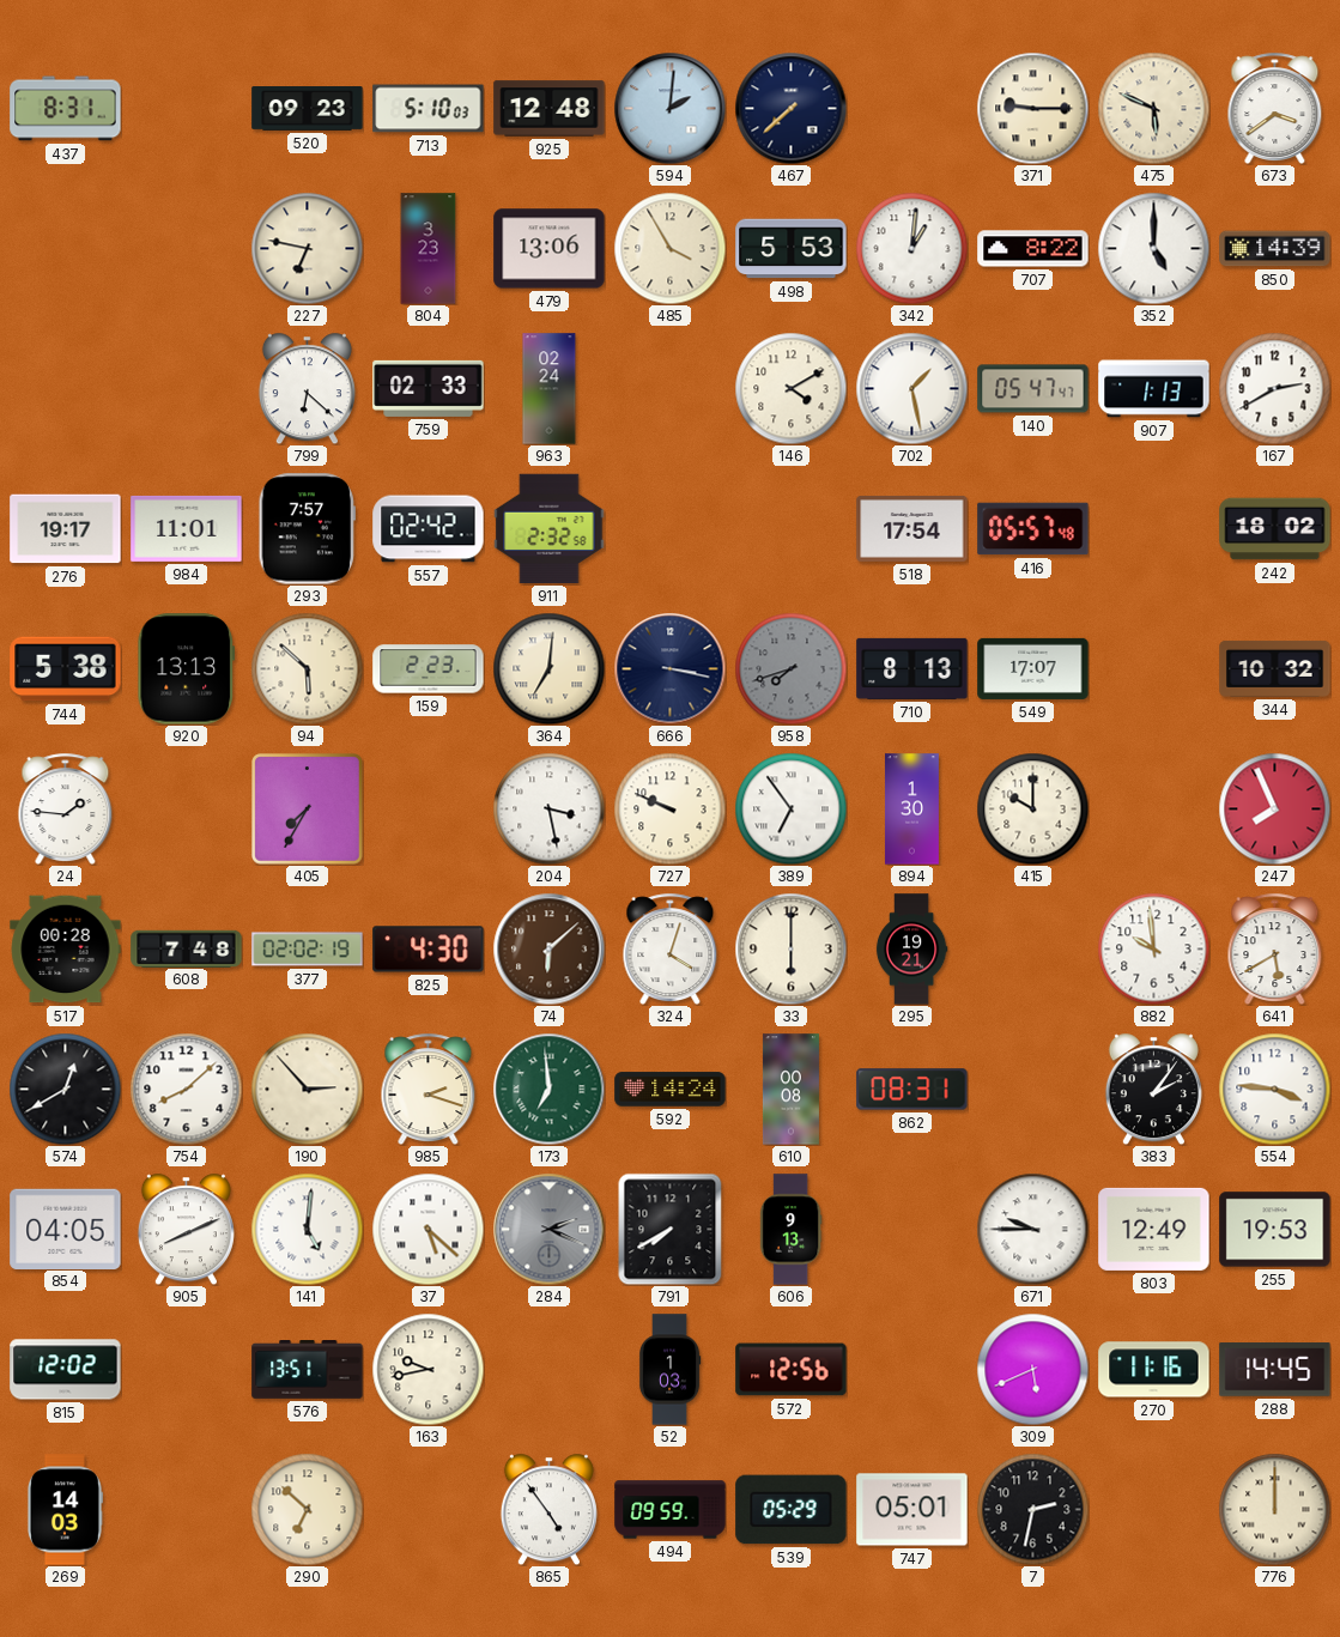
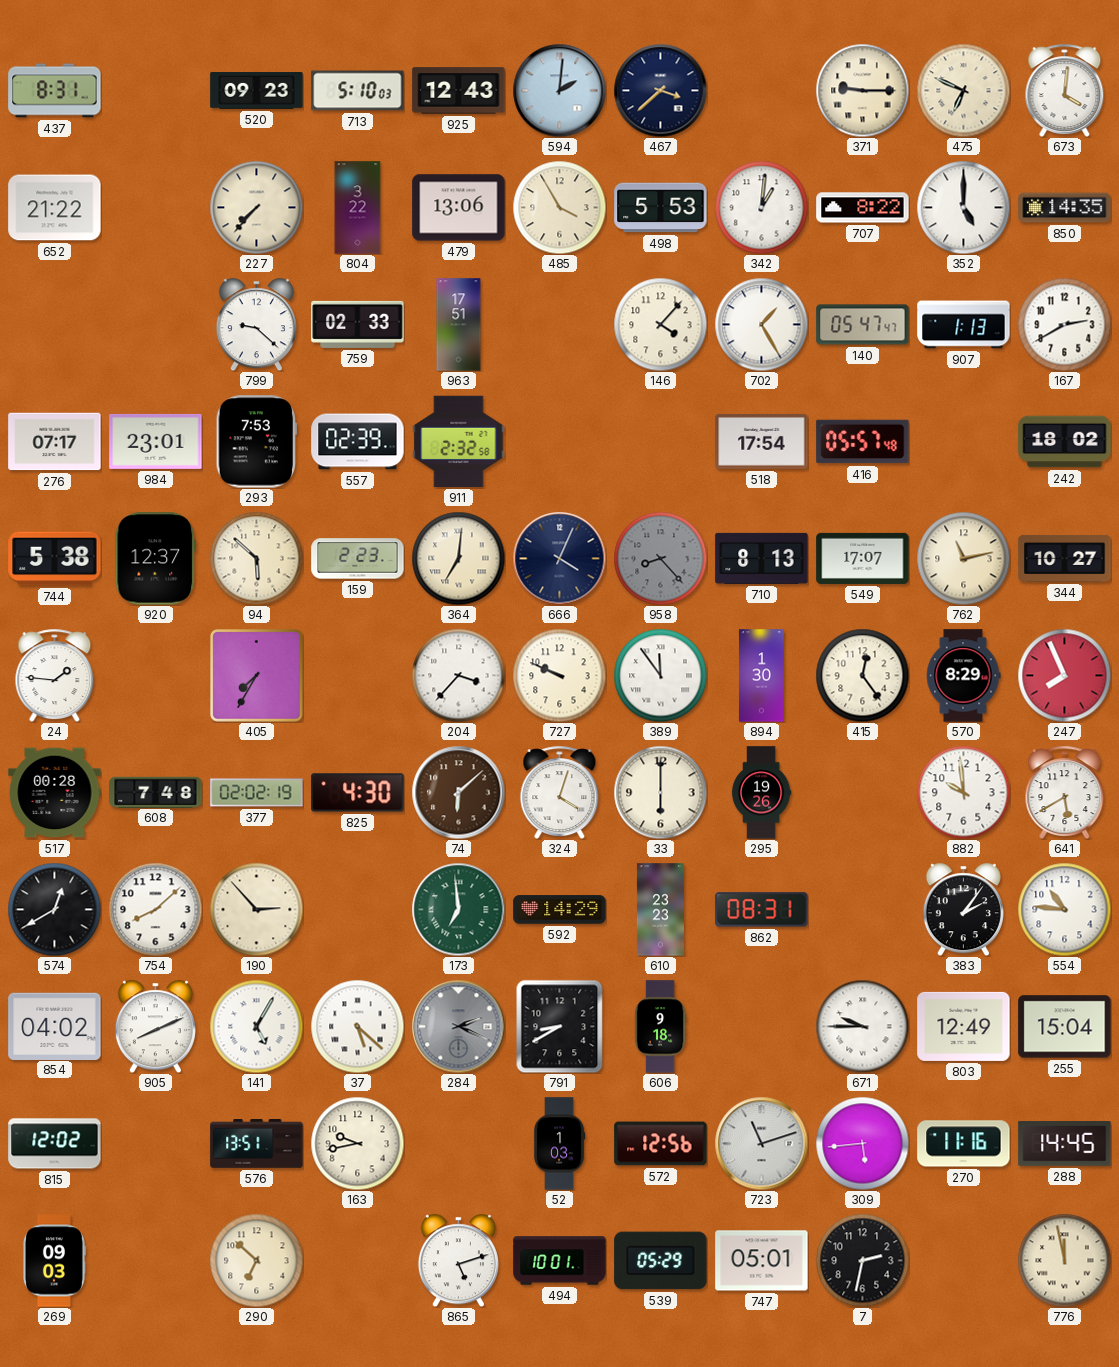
925: 12:48 -> 12:43 (459, 91)
467: 7:38 -> 3:38 (660, 90)
475: 5:49 -> 6:49 (963, 90)
673: 3:39 -> 4:01 (1065, 90)
652: none -> 21:22 (55, 208)
227: 6:47 -> 7:37 (256, 207)
804: 3:23 -> 3:22 (358, 208)
850: 14:39 -> 14:35 (1065, 208)
799: 6:22 -> 9:22 (256, 324)
963: 02:24 -> 17:51 (459, 325)
146: 4:10 -> 4:07 (660, 324)
702: 1:28 -> 1:25 (761, 324)
276: 19:17 -> 07:17 (55, 442)
984: 11:01 -> 23:01 (156, 441)
293: 7:57 -> 7:53 (256, 442)
557: 02:42 -> 02:39 (358, 442)
920: 13:13 -> 12:37 (156, 559)
666: 3:17 -> 4:04 (559, 558)
958: 7:42 -> 8:23 (660, 558)
762: none -> 11:13 (963, 558)
344: 10:32 -> 10:27 (1065, 558)
204: 3:28 -> 3:37 (458, 675)
389: 6:54 -> 11:54 (660, 675)
415: 10:00 -> 12:24 (862, 675)
570: none -> 8:29 (963, 676)
295: 19:21 -> 19:26 (761, 793)
985: 2:18 -> none (429, 1089)
592: 14:24 -> 14:29 (560, 910)
610: 00:08 -> 23:23 (660, 910)
554: 3:46 -> 10:46 (1064, 909)
854: 04:05 -> 04:02 (55, 1026)
141: 5:01 -> 5:05 (256, 1026)
791: 7:40 -> 8:40 (560, 1026)
606: 9:13 -> 9:18 (660, 1027)
255: 19:53 -> 15:04 (1065, 1027)
723: none -> 11:12 (761, 1143)
309: 5:41 -> 5:44 (862, 1143)
269: 14:03 -> 09:03 (54, 1261)
865: 4:54 -> 5:12 (458, 1260)
494: 09:59 -> 10:01 (560, 1261)
776: 12:00 -> 11:58 (1064, 1260)
